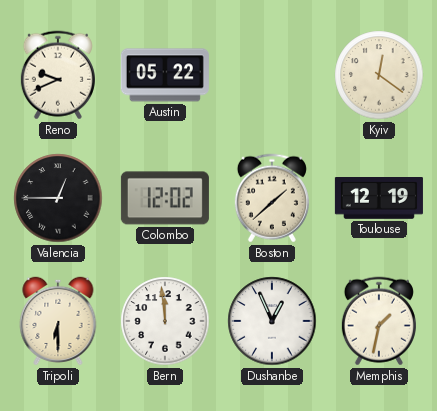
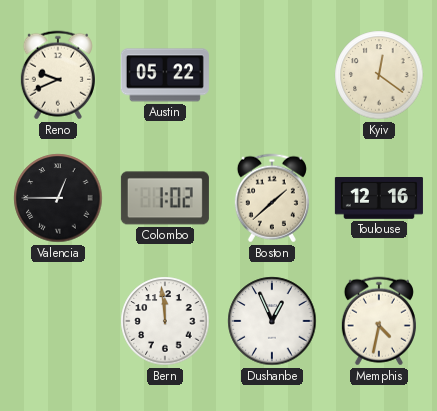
Colombo: 12:02 -> 1:02 (165, 198)
Toulouse: 12:19 -> 12:16 (379, 199)
Tripoli: 6:30 -> none (58, 321)
Memphis: 1:32 -> 4:32 (379, 321)
